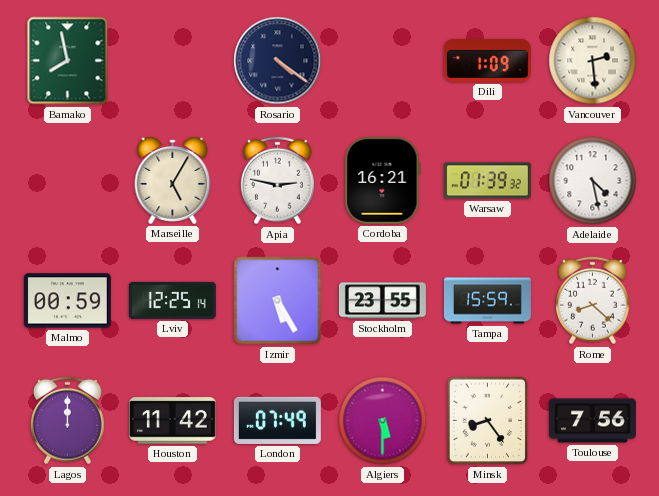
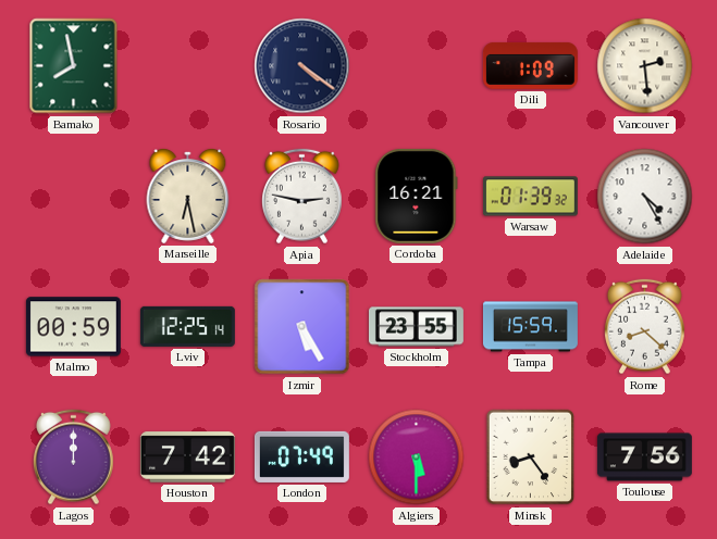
Marseille: 5:05 -> 6:28 (188, 197)
Adelaide: 4:28 -> 4:25 (645, 197)
Houston: 11:42 -> 7:42 (187, 457)
